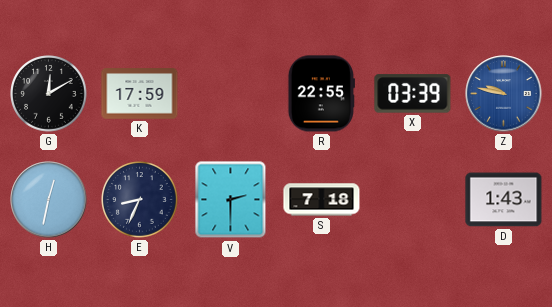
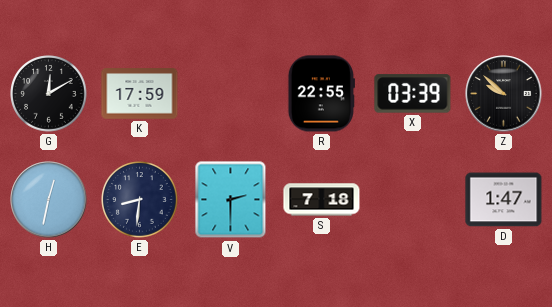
Z: 9:47 -> 9:52 (504, 94)
Z dial: blue -> black (504, 94)
E: 8:34 -> 8:31 (140, 200)
D: 1:43 -> 1:47 (504, 200)
